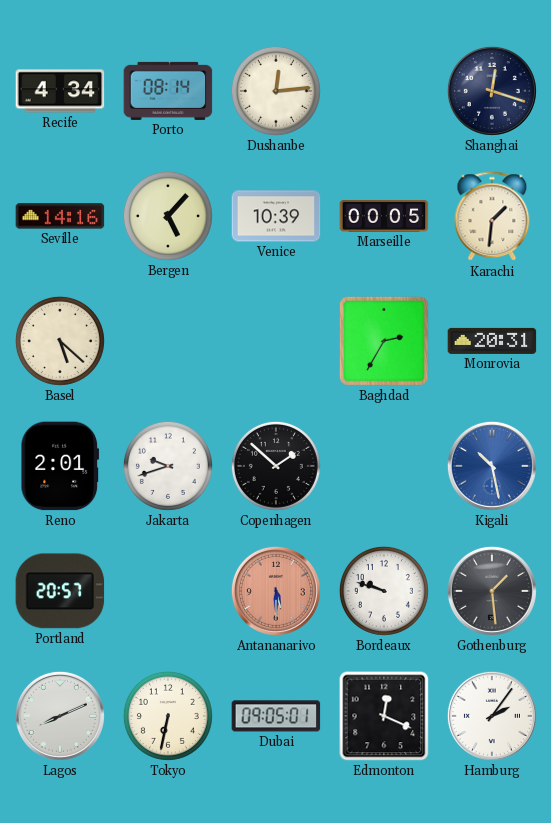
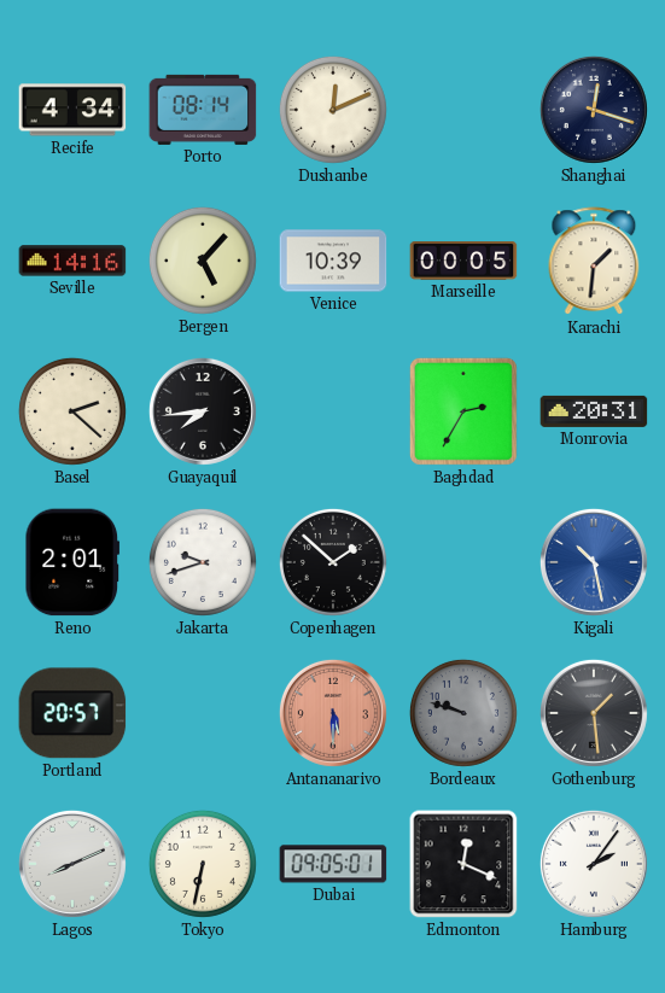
Dushanbe: 12:14 -> 12:11 (333, 110)
Basel: 5:22 -> 2:22 (72, 411)
Guayaquil: none -> 7:44 (203, 411)
Bordeaux dial: white -> grey (463, 713)
